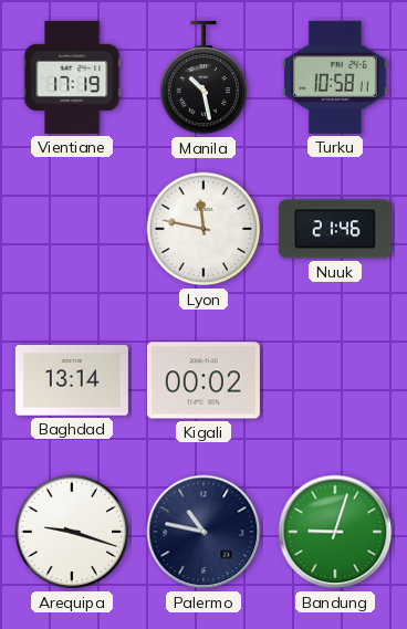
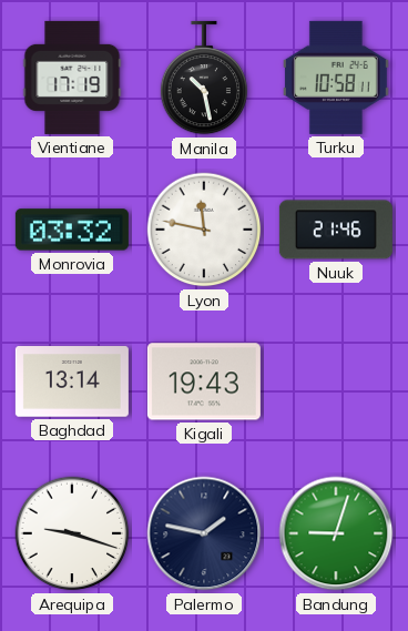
Monrovia: none -> 03:32 (72, 230)
Kigali: 00:02 -> 19:43 (204, 381)
Palermo: 10:47 -> 1:47 (204, 533)
